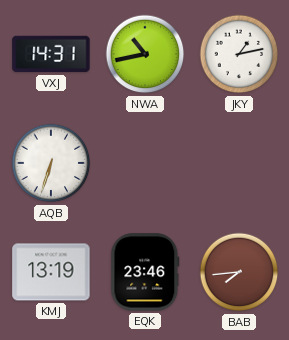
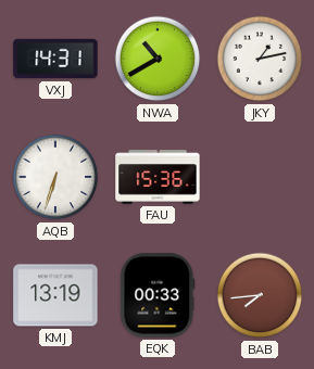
NWA: 10:43 -> 10:40 (158, 59)
FAU: none -> 15:36 (158, 177)
EQK: 23:46 -> 00:33 (158, 295)
